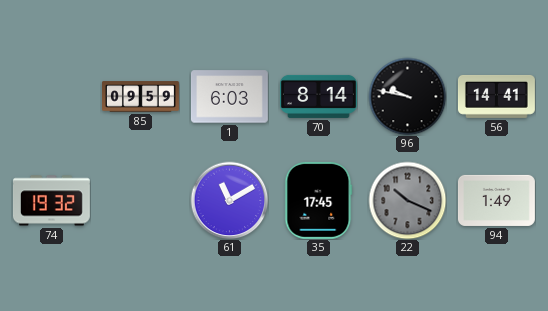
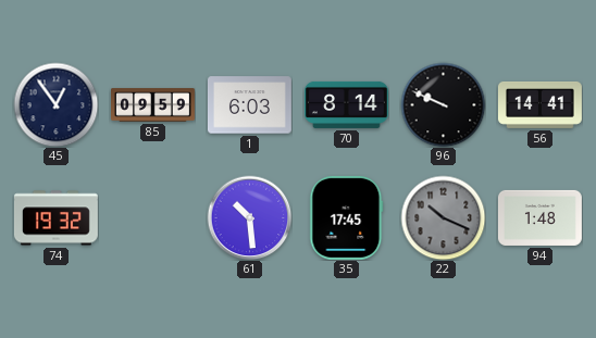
45: none -> 12:54 (55, 104)
96: 9:47 -> 9:49 (443, 104)
61: 11:10 -> 10:29 (249, 217)
94: 1:49 -> 1:48 (539, 217)
